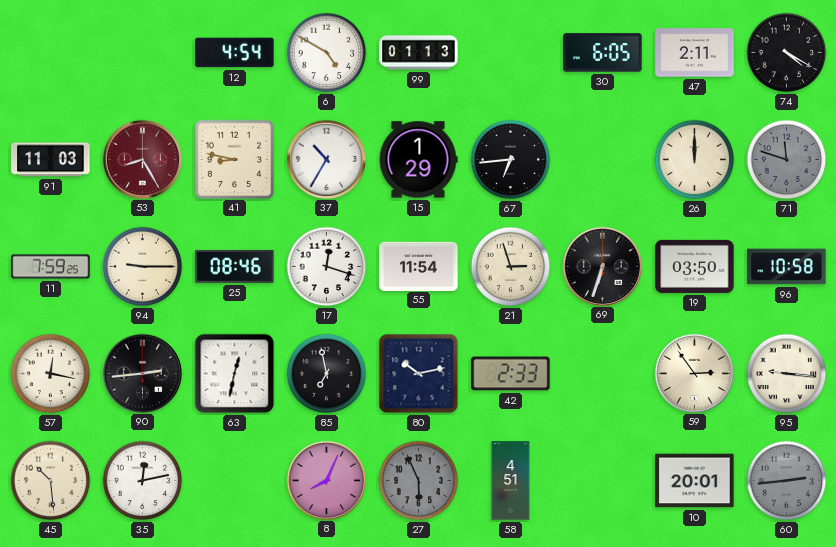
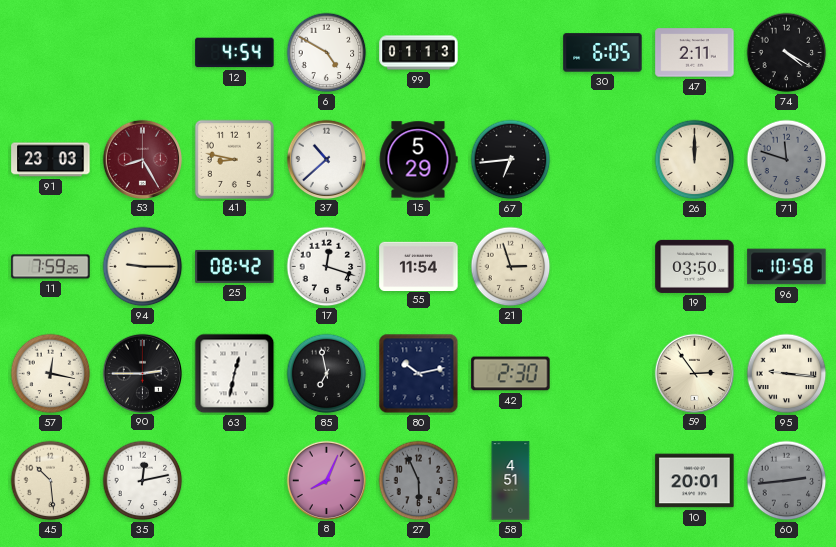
91: 11:03 -> 23:03 (51, 160)
37: 10:35 -> 10:38 (326, 159)
15: 1:29 -> 5:29 (418, 160)
25: 08:46 -> 08:42 (235, 266)
69: 6:33 -> none (602, 266)
90: 2:44 -> 2:45 (142, 373)
42: 2:33 -> 2:30 (511, 374)
